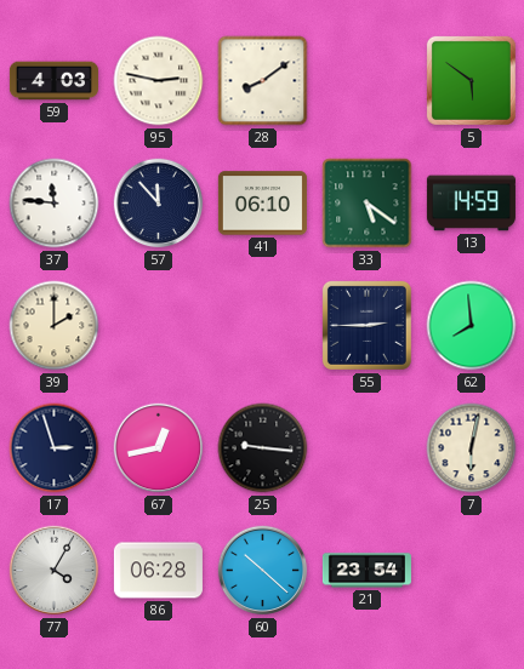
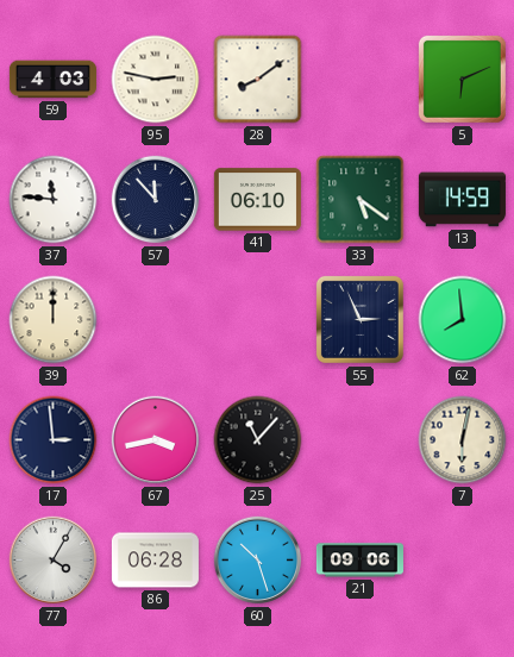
5: 5:51 -> 6:11 (462, 79)
39: 2:00 -> 12:00 (54, 320)
55: 2:45 -> 2:56 (359, 319)
17: 2:57 -> 2:59 (54, 440)
67: 12:43 -> 3:43 (156, 440)
25: 9:16 -> 11:07 (258, 440)
60: 10:22 -> 10:27 (258, 561)
21: 23:54 -> 09:06 (359, 561)
